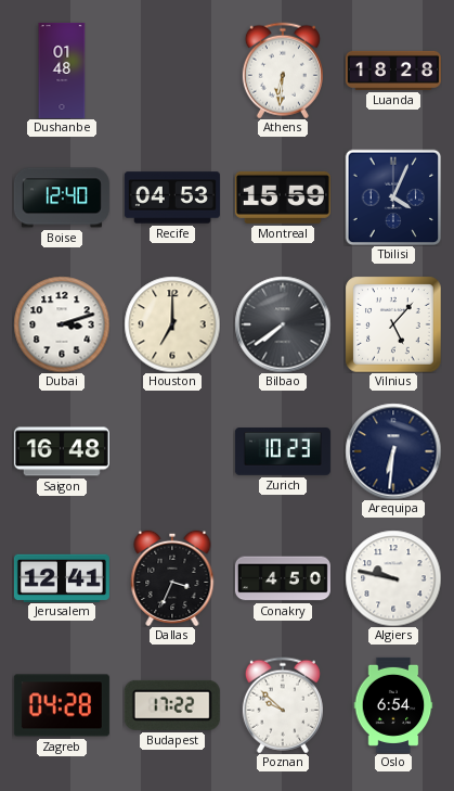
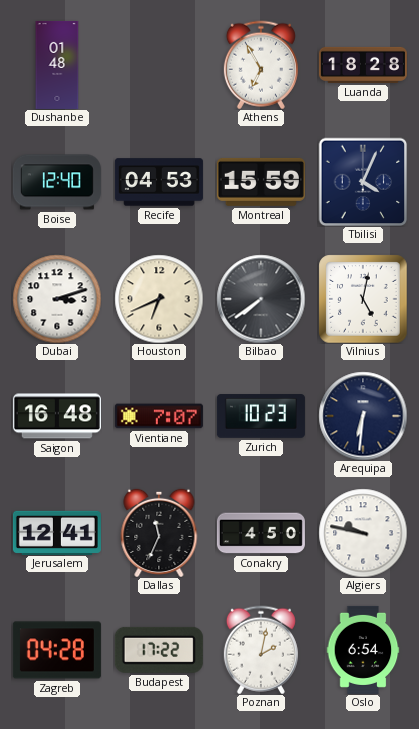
Athens: 6:31 -> 6:55 (261, 65)
Houston: 7:00 -> 6:41 (159, 299)
Vilnius: 5:07 -> 5:02 (363, 299)
Vientiane: none -> 7:07 (159, 416)
Dallas: 3:34 -> 11:34 (159, 532)
Poznan: 9:52 -> 2:02 (261, 650)
